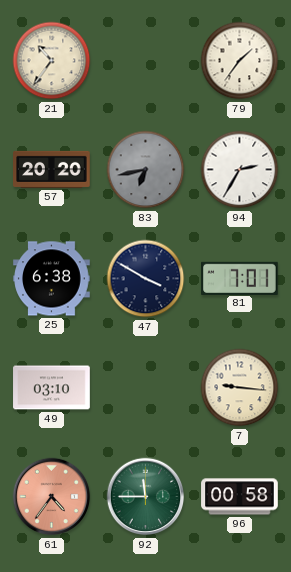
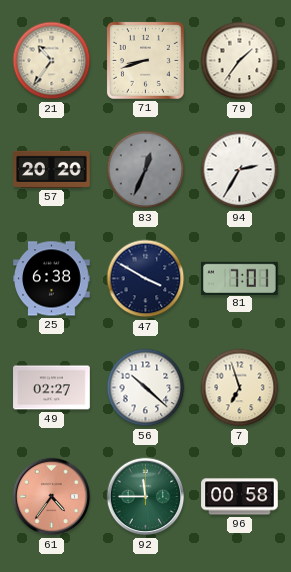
71: none -> 8:42 (145, 60)
83: 6:43 -> 12:34 (146, 170)
49: 03:10 -> 02:27 (52, 388)
56: none -> 10:22 (146, 388)
7: 9:16 -> 6:57 (240, 388)
